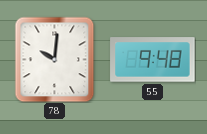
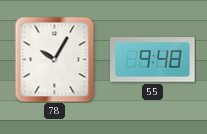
78: 10:01 -> 10:05 (55, 59)
